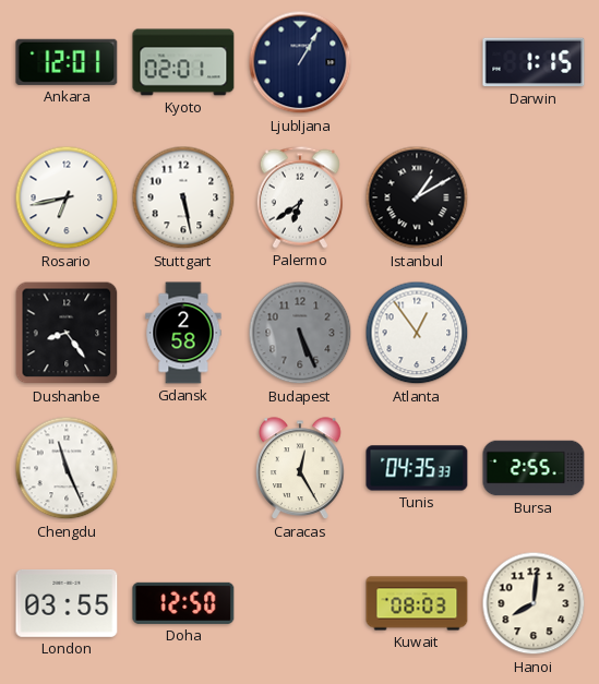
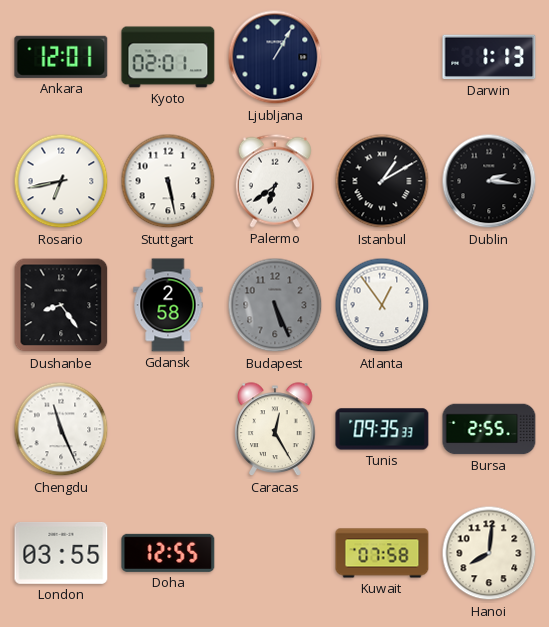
Darwin: 1:15 -> 1:13 (489, 57)
Dublin: none -> 2:16 (489, 181)
Tunis: 04:35 -> 09:35 (382, 429)
Doha: 12:50 -> 12:55 (168, 553)
Kuwait: 08:03 -> 07:58 (382, 553)
